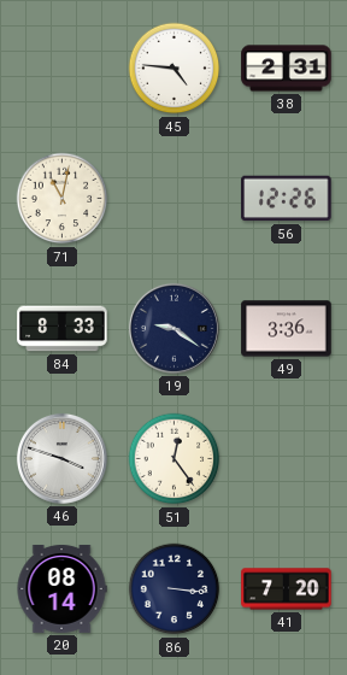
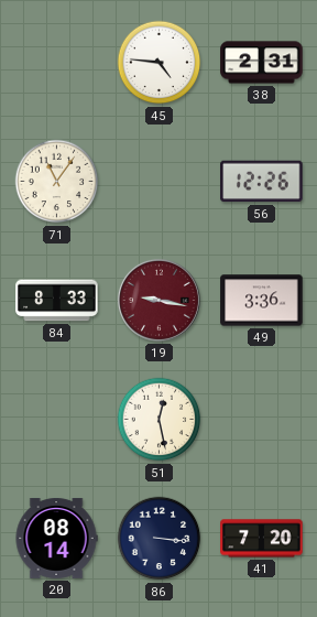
71: 11:02 -> 11:06 (57, 182)
19: 9:21 -> 9:17 (158, 300)
19 dial: navy -> burgundy (158, 300)
46: 3:48 -> none (61, 458)
51: 12:24 -> 12:28 (160, 420)
